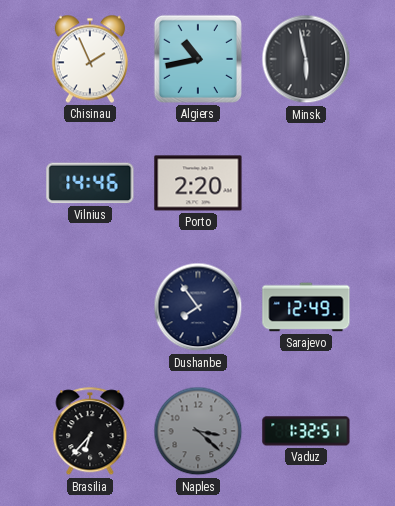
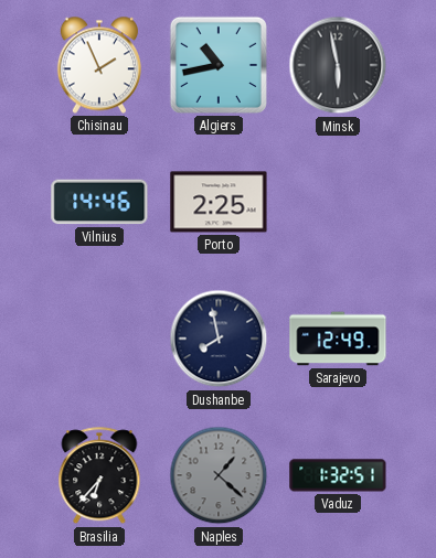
Porto: 2:20 -> 2:25 (219, 202)
Dushanbe: 7:54 -> 7:58 (219, 339)
Naples: 3:22 -> 1:22 (219, 475)
